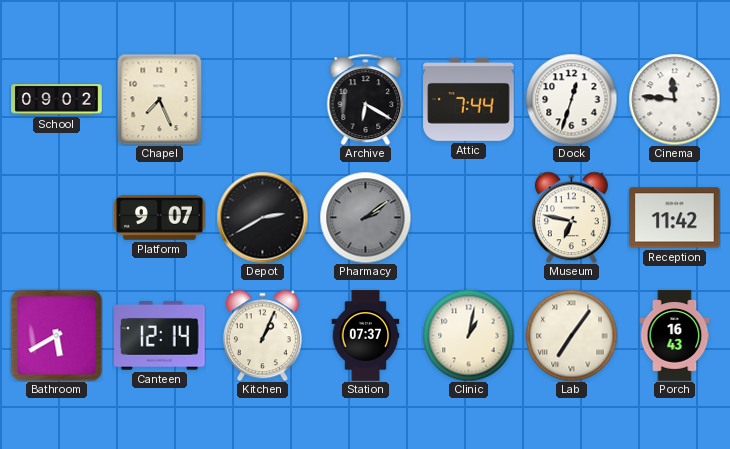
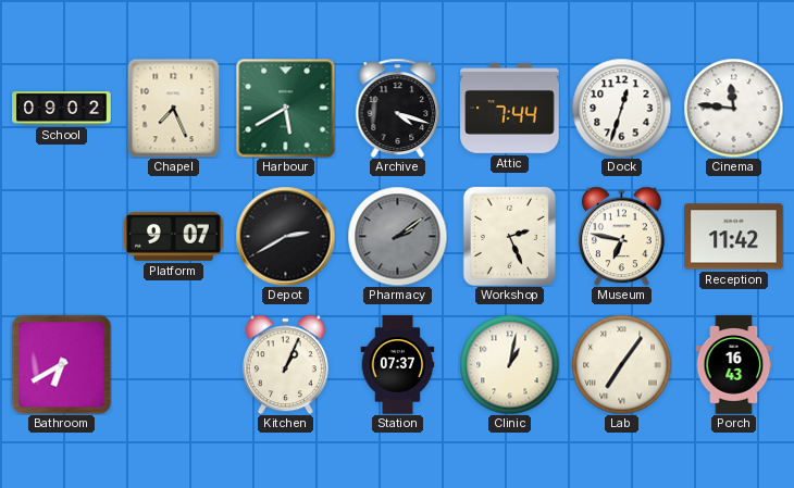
Harbour: none -> 5:40 (285, 108)
Archive: 6:20 -> 4:18 (398, 108)
Workshop: none -> 2:26 (509, 236)
Bathroom: 5:40 -> 6:40 (61, 364)
Canteen: 12:14 -> none (160, 336)
